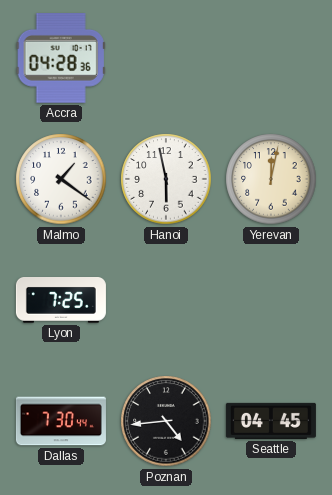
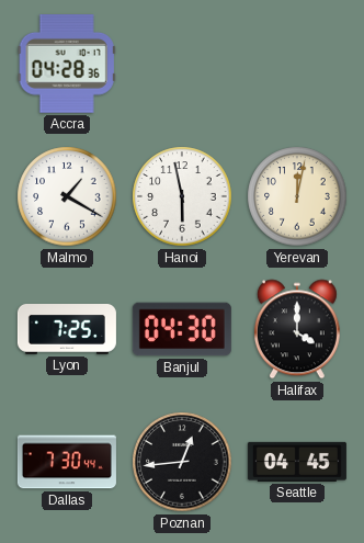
Malmo: 1:21 -> 1:20 (67, 196)
Banjul: none -> 04:30 (182, 329)
Halifax: none -> 4:00 (297, 329)
Poznan: 4:44 -> 12:44 (182, 462)
